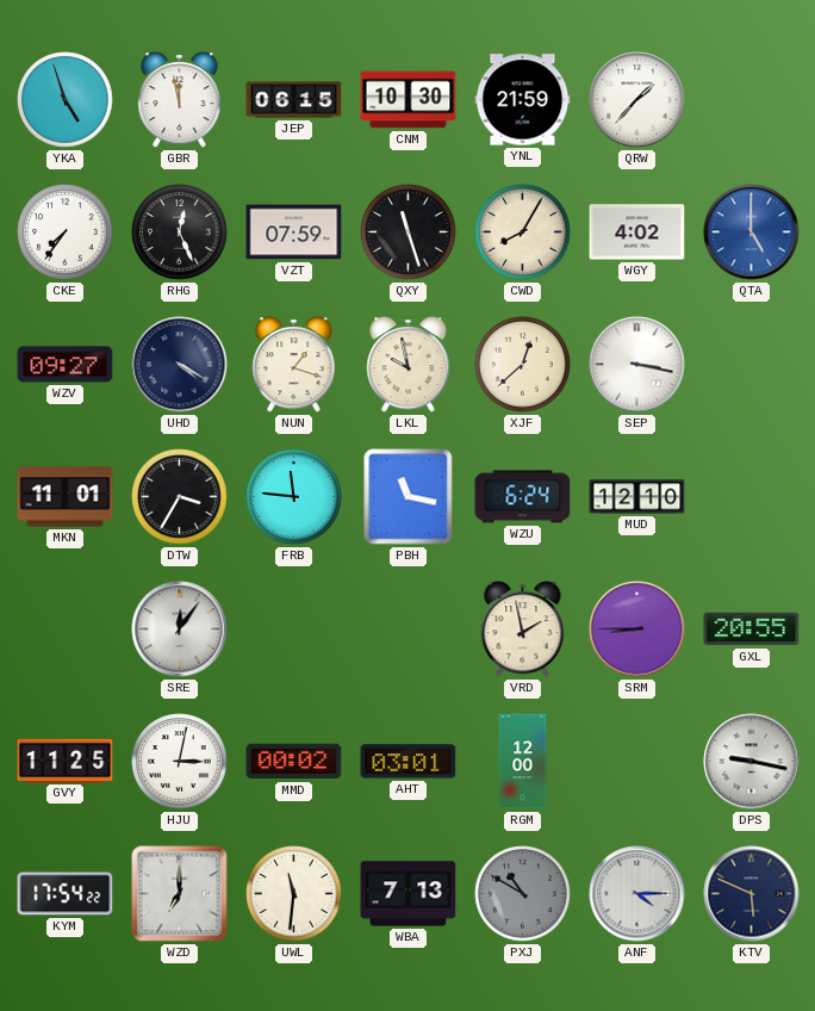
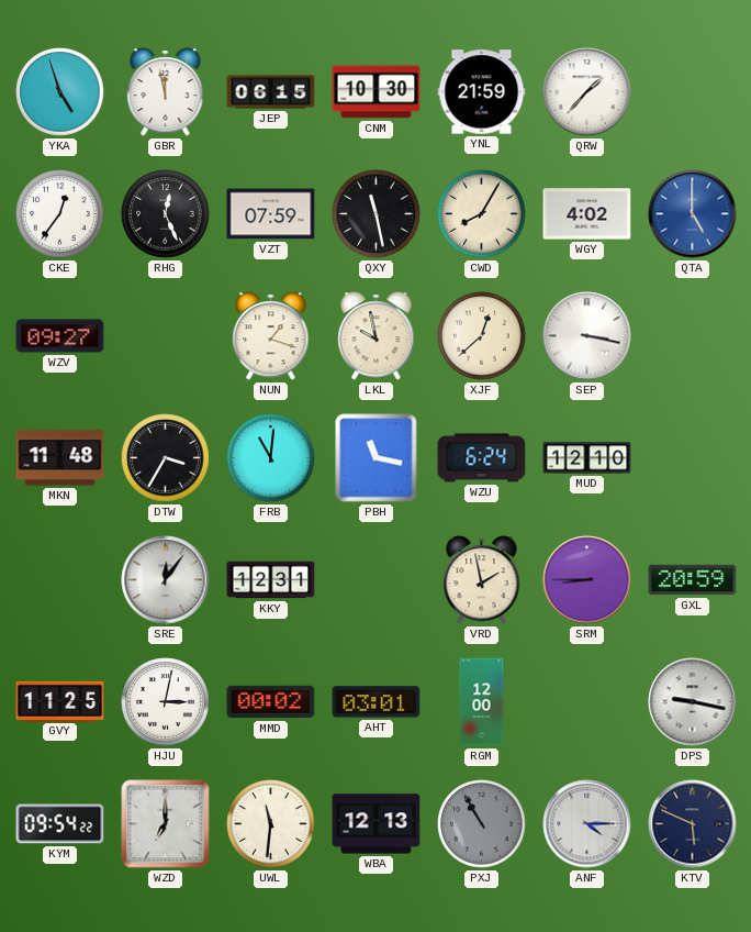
CKE: 7:36 -> 12:36 (60, 214)
QXY: 11:27 -> 11:28 (377, 214)
UHD: 4:20 -> none (180, 365)
MKN: 11:01 -> 11:48 (60, 458)
FRB: 11:46 -> 11:01 (271, 458)
KKY: none -> 12:31 (271, 580)
GXL: 20:55 -> 20:59 (693, 580)
KYM: 17:54 -> 09:54 (60, 824)
WBA: 7:13 -> 12:13 (377, 824)
PXJ: 10:50 -> 10:55 (482, 824)
